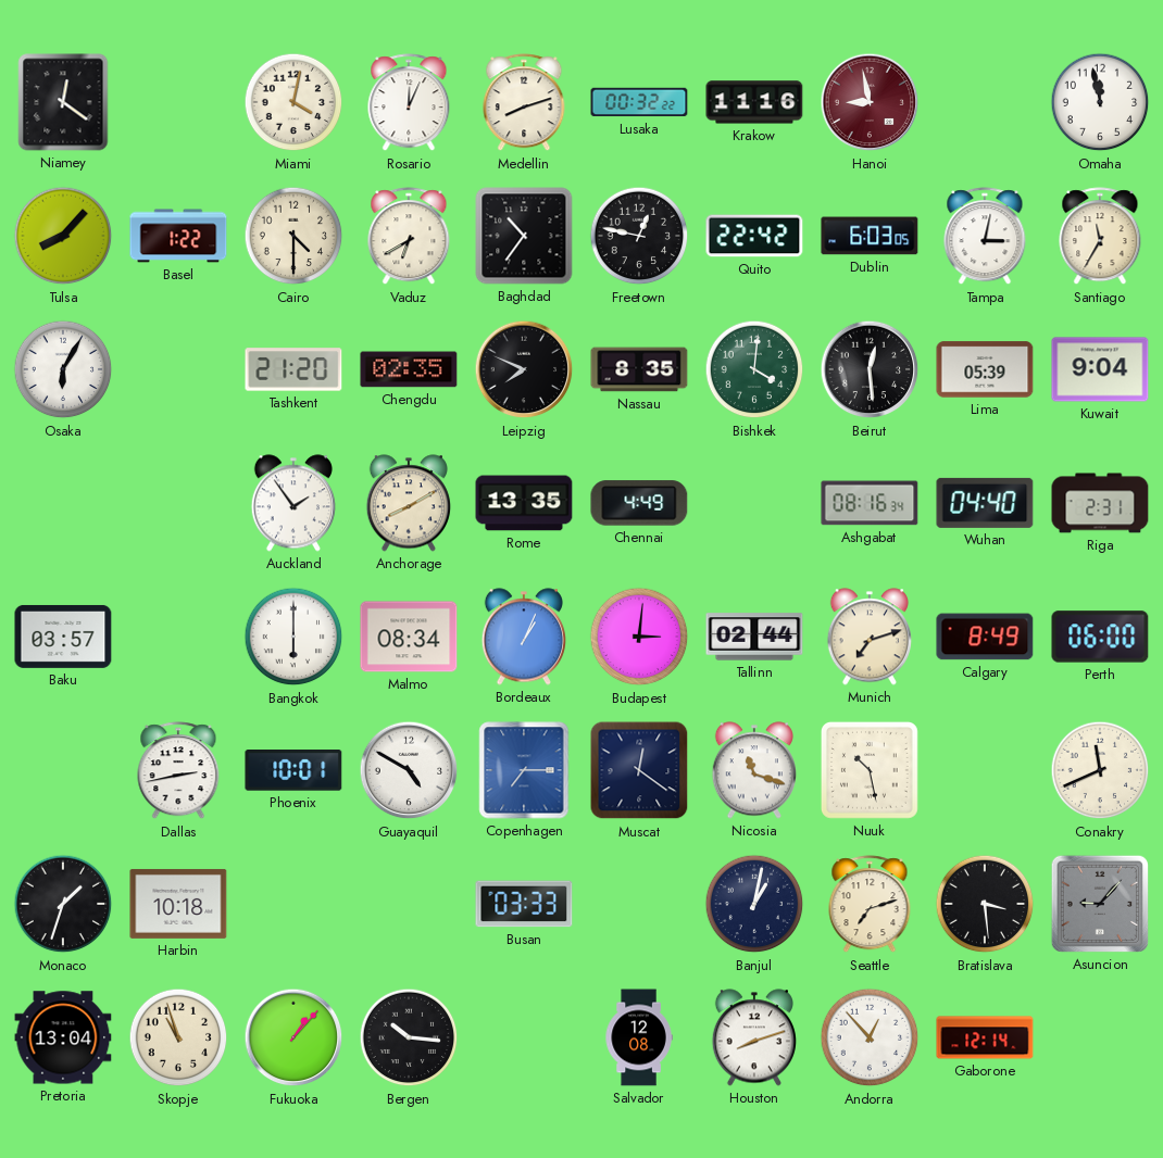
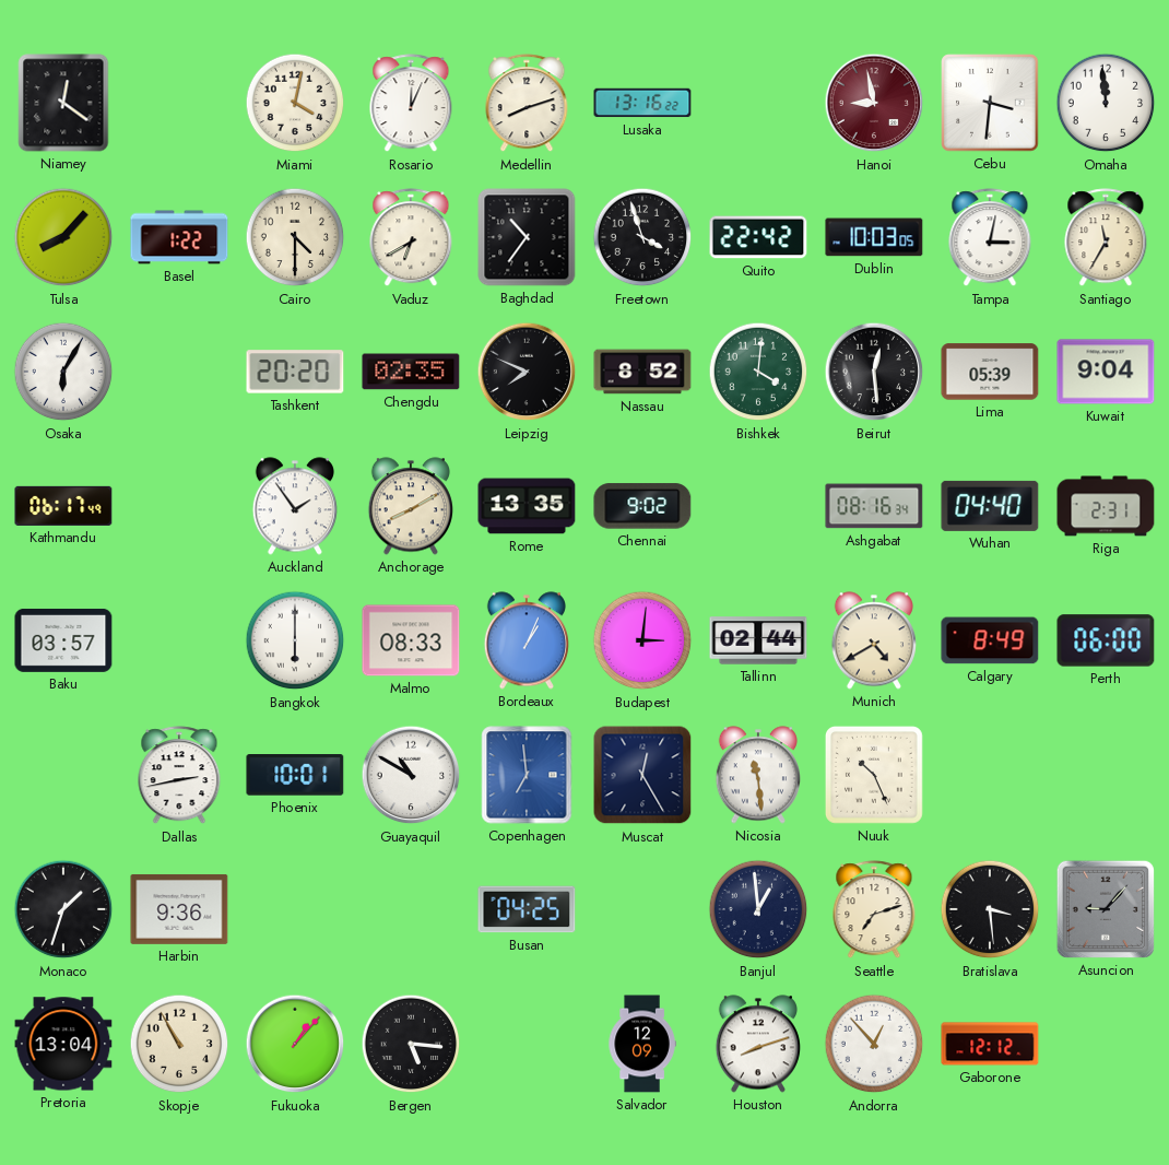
Lusaka: 00:32 -> 13:16 (642, 103)
Krakow: 11:16 -> none (754, 102)
Cebu: none -> 3:31 (990, 103)
Omaha: 11:58 -> 11:59 (1106, 103)
Freetown: 12:47 -> 3:57 (642, 237)
Dublin: 6:03 -> 10:03 (874, 237)
Tashkent: 21:20 -> 20:20 (295, 372)
Nassau: 8:35 -> 8:52 (642, 372)
Kathmandu: none -> 06:17 (63, 506)
Chennai: 4:49 -> 9:02 (642, 506)
Malmo: 08:34 -> 08:33 (411, 640)
Munich: 7:12 -> 4:40 (874, 640)
Guayaquil: 4:50 -> 10:50 (411, 775)
Copenhagen: 7:15 -> 6:59 (527, 775)
Muscat: 12:21 -> 12:25 (642, 775)
Nicosia: 11:18 -> 11:29 (758, 775)
Nuuk: 10:28 -> 10:26 (874, 775)
Conakry: 11:41 -> none (1100, 770)
Harbin: 10:18 -> 9:36 (179, 909)
Busan: 03:33 -> 04:25 (527, 909)
Banjul: 1:02 -> 12:59 (758, 909)
Skopje: 10:57 -> 10:55 (179, 1044)
Bergen: 10:16 -> 5:16 (411, 1044)
Salvador: 12:08 -> 12:09 (642, 1044)
Gaborone: 12:14 -> 12:12 (990, 1044)
